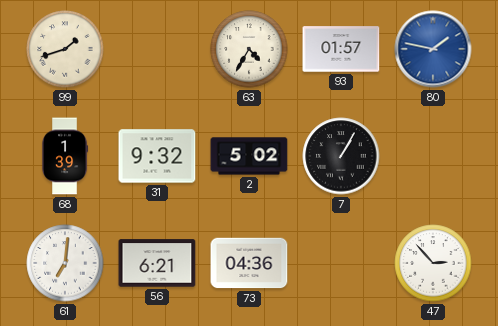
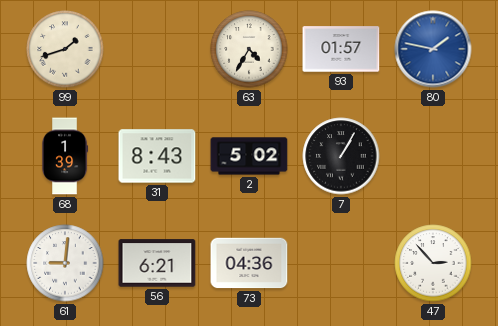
31: 9:32 -> 8:43 (157, 156)
61: 7:01 -> 9:01 (65, 263)
